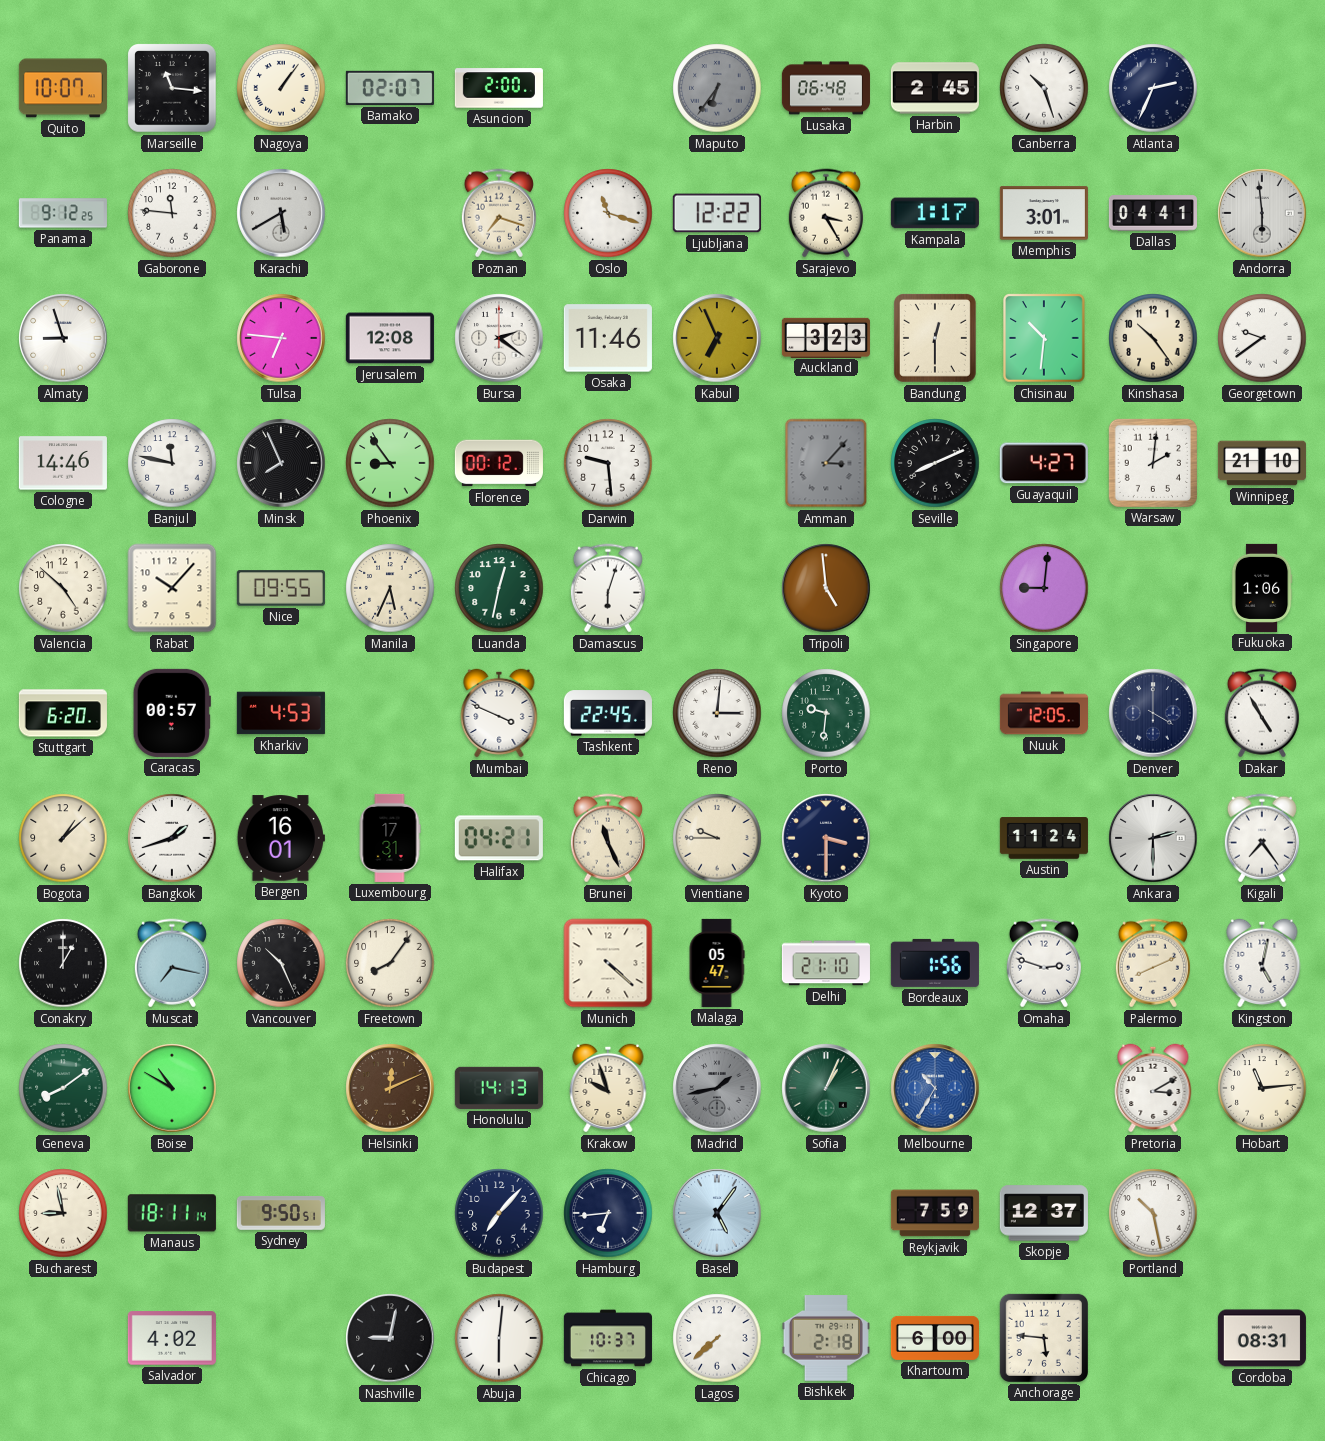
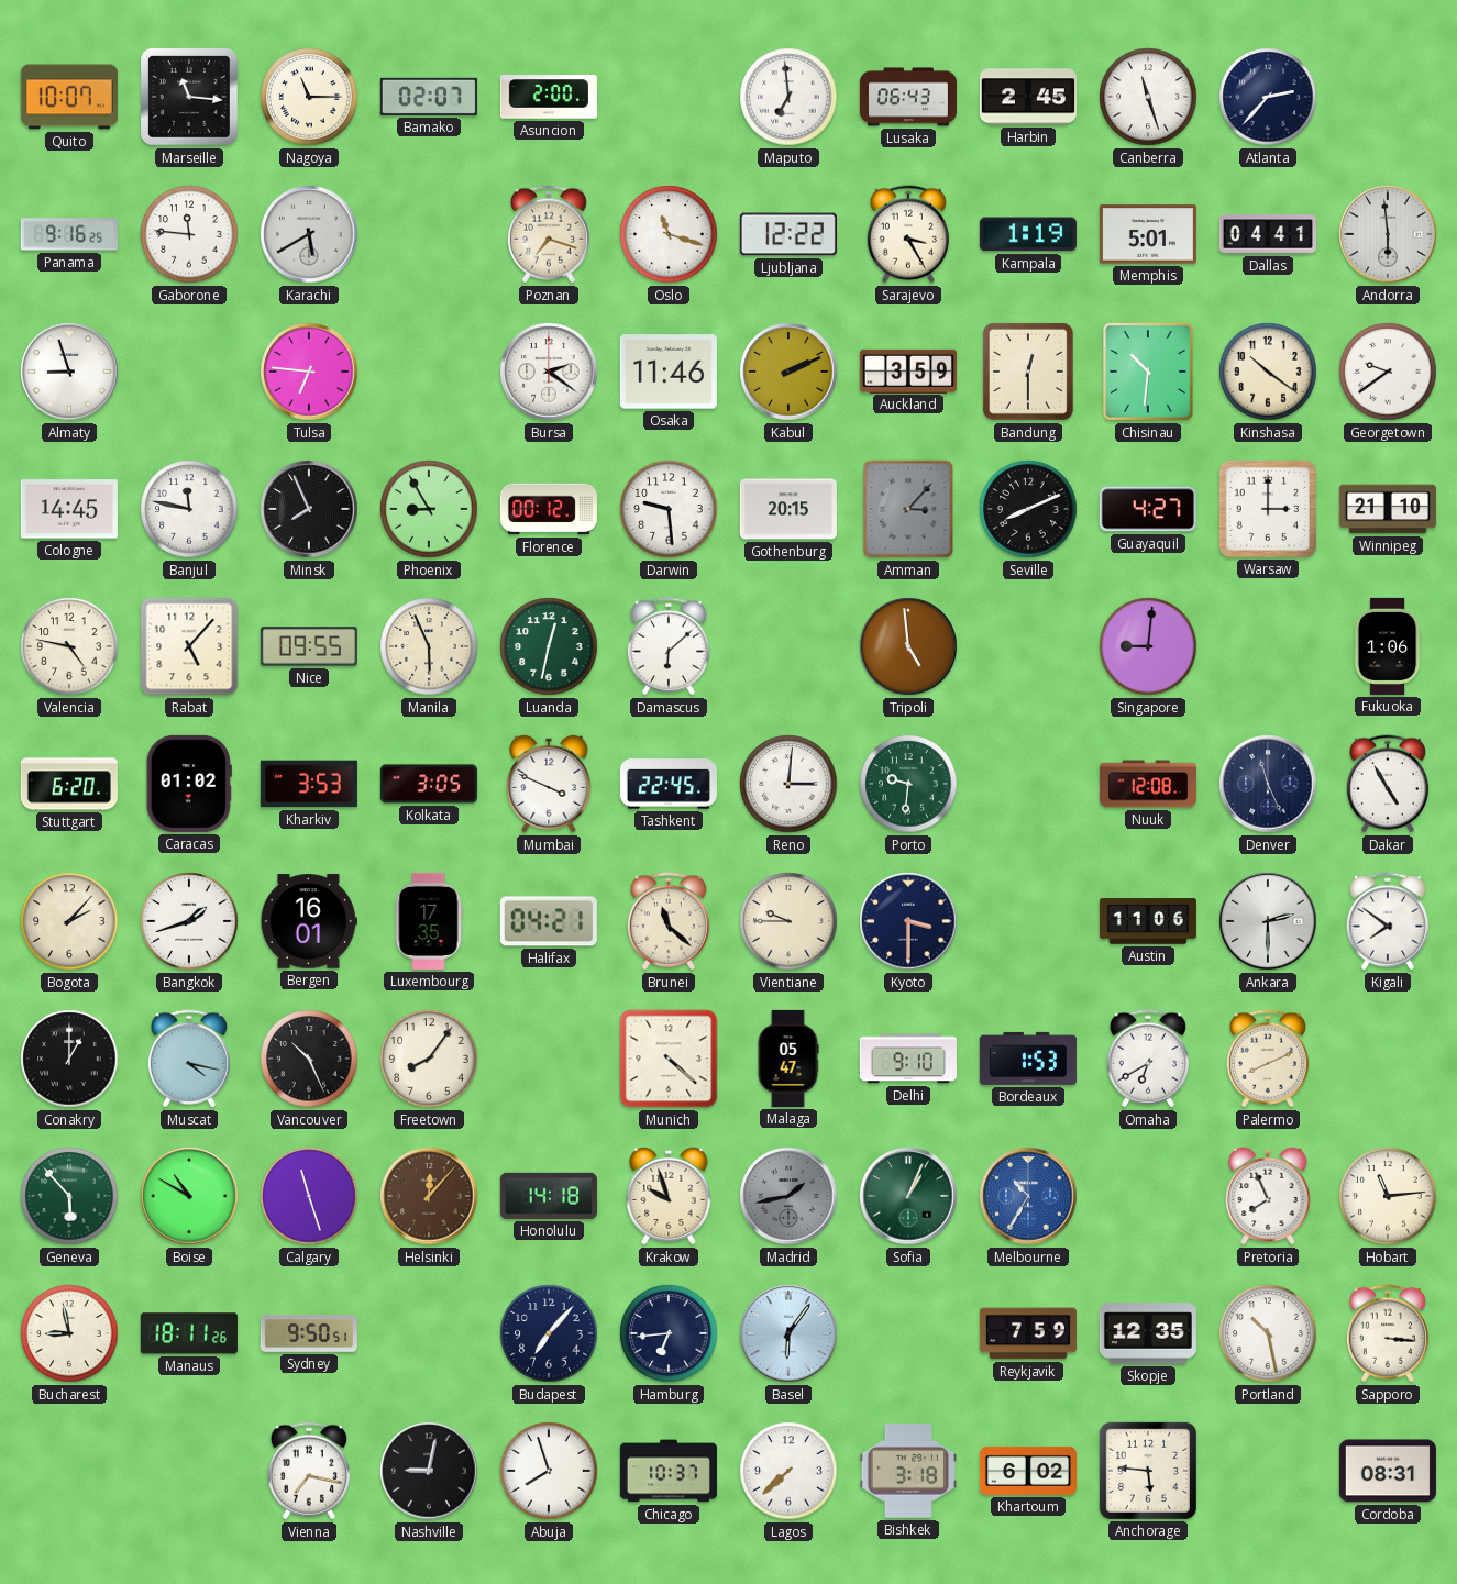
Nagoya: 1:06 -> 11:15 (309, 97)
Maputo: 6:36 -> 6:59 (788, 97)
Maputo dial: grey -> white (788, 97)
Lusaka: 06:48 -> 06:43 (908, 97)
Canberra: 10:27 -> 11:27 (1148, 97)
Atlanta: 2:34 -> 2:37 (1268, 97)
Panama: 9:12 -> 9:16 (69, 234)
Kampala: 1:17 -> 1:19 (1028, 234)
Memphis: 3:01 -> 5:01 (1148, 234)
Jerusalem: 12:08 -> none (390, 338)
Kabul: 6:56 -> 2:11 (788, 372)
Auckland: 3:23 -> 3:59 (908, 370)
Kinshasa: 10:24 -> 10:21 (1268, 372)
Cologne: 14:46 -> 14:45 (69, 509)
Phoenix: 8:54 -> 8:55 (429, 509)
Gothenburg: none -> 20:15 (788, 509)
Warsaw: 2:01 -> 3:00 (1268, 509)
Valencia: 4:52 -> 4:47 (69, 646)
Rabat: 10:07 -> 5:07 (189, 646)
Manila: 5:34 -> 5:56 (429, 646)
Damascus: 6:03 -> 6:08 (669, 646)
Caracas: 00:57 -> 01:02 (189, 784)
Kharkiv: 4:53 -> 3:53 (309, 784)
Kolkata: none -> 3:05 (429, 784)
Nuuk: 12:05 -> 12:08 (1148, 784)
Denver: 4:00 -> 11:26 (1268, 784)
Bogota: 1:08 -> 2:07 (69, 921)
Luxembourg: 17:31 -> 17:35 (429, 921)
Brunei: 11:26 -> 11:22 (669, 921)
Austin: 11:24 -> 11:06 (1148, 921)
Kigali: 7:24 -> 7:51 (1388, 921)
Muscat: 7:17 -> 4:17 (189, 1059)
Delhi: 21:10 -> 9:10 (908, 1059)
Bordeaux: 1:56 -> 1:53 (1028, 1059)
Omaha: 2:48 -> 6:40 (1148, 1059)
Kingston: 5:02 -> none (1262, 963)
Geneva: 8:09 -> 5:53 (69, 1196)
Calgary: none -> 11:27 (309, 1196)
Helsinki: 12:11 -> 12:07 (429, 1196)
Honolulu: 14:13 -> 14:18 (549, 1196)
Pretoria: 3:10 -> 7:56 (1268, 1196)
Manaus: 18:11:14 -> 18:11:26 (189, 1333)
Basel: 5:06 -> 6:06 (788, 1333)
Skopje: 12:37 -> 12:35 (1148, 1333)
Sapporo: none -> 3:16 (1388, 1333)
Salvador: 4:02 -> none (172, 1338)
Vienna: none -> 7:17 (309, 1471)
Abuja: 6:01 -> 7:57 (549, 1471)
Bishkek: 2:18 -> 3:18 (908, 1471)
Khartoum: 6:00 -> 6:02 (1028, 1471)
